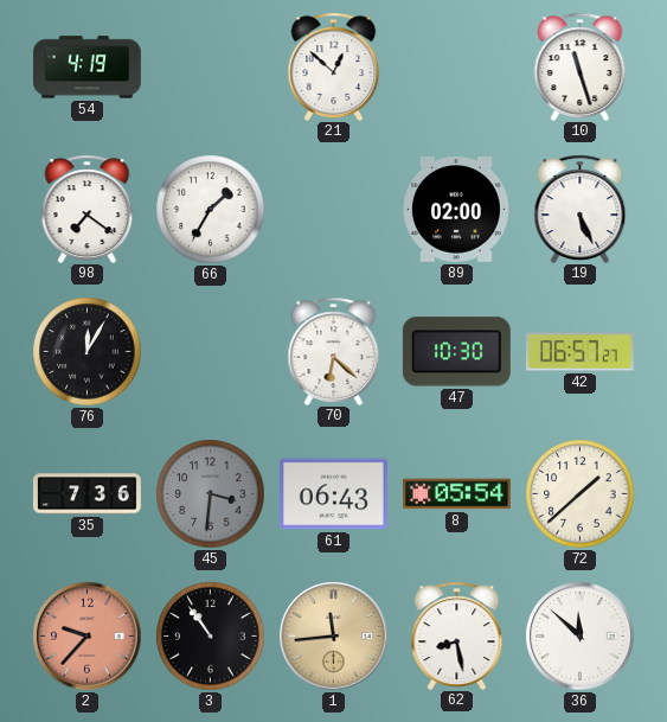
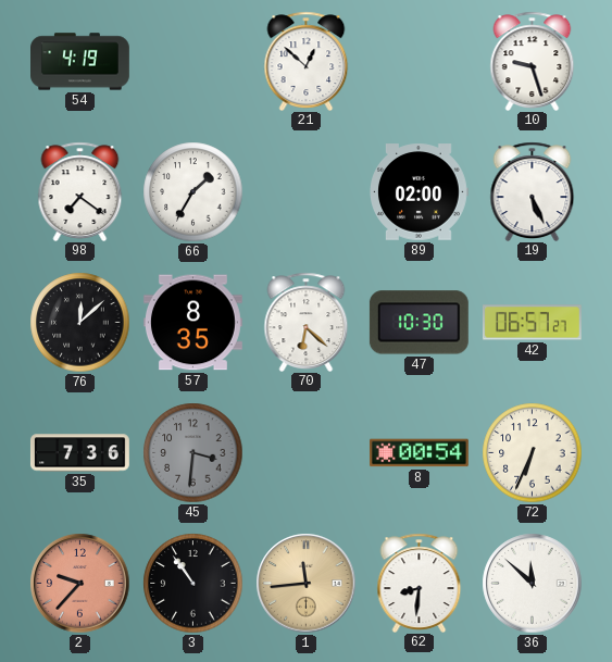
10: 11:27 -> 9:27 (533, 61)
76: 12:05 -> 12:08 (80, 323)
57: none -> 8:35 (192, 323)
61: 06:43 -> none (333, 494)
8: 05:54 -> 00:54 (419, 453)
72: 1:38 -> 6:34 (533, 453)
62: 8:28 -> 8:31 (420, 583)
